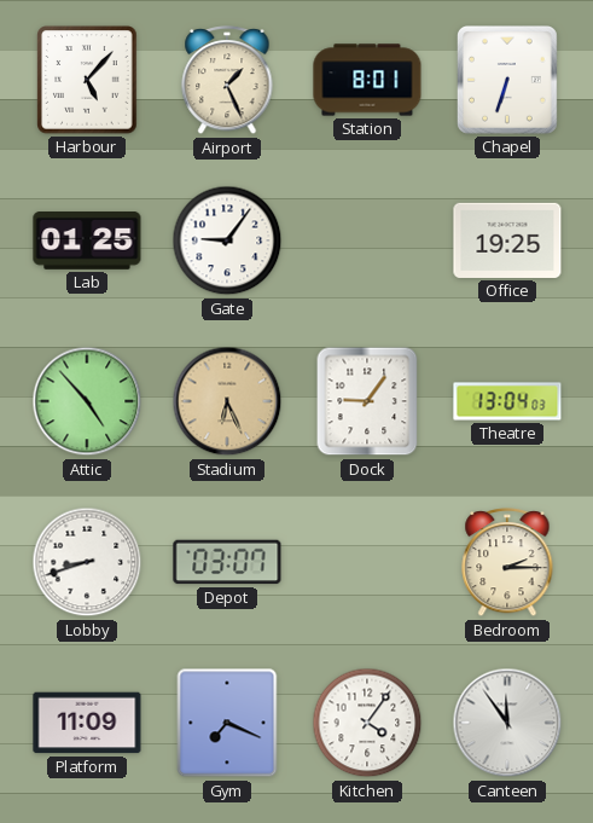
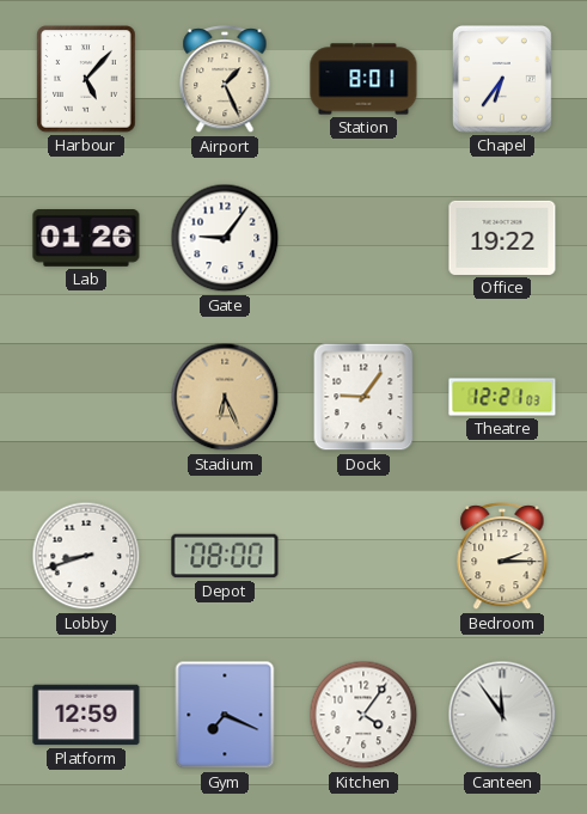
Chapel: 6:33 -> 6:36 (502, 80)
Lab: 01:25 -> 01:26 (86, 239)
Office: 19:25 -> 19:22 (502, 238)
Attic: 4:53 -> none (87, 401)
Theatre: 13:04 -> 12:21 (502, 397)
Depot: 03:07 -> 08:00 (225, 556)
Platform: 11:09 -> 12:59 (86, 715)
